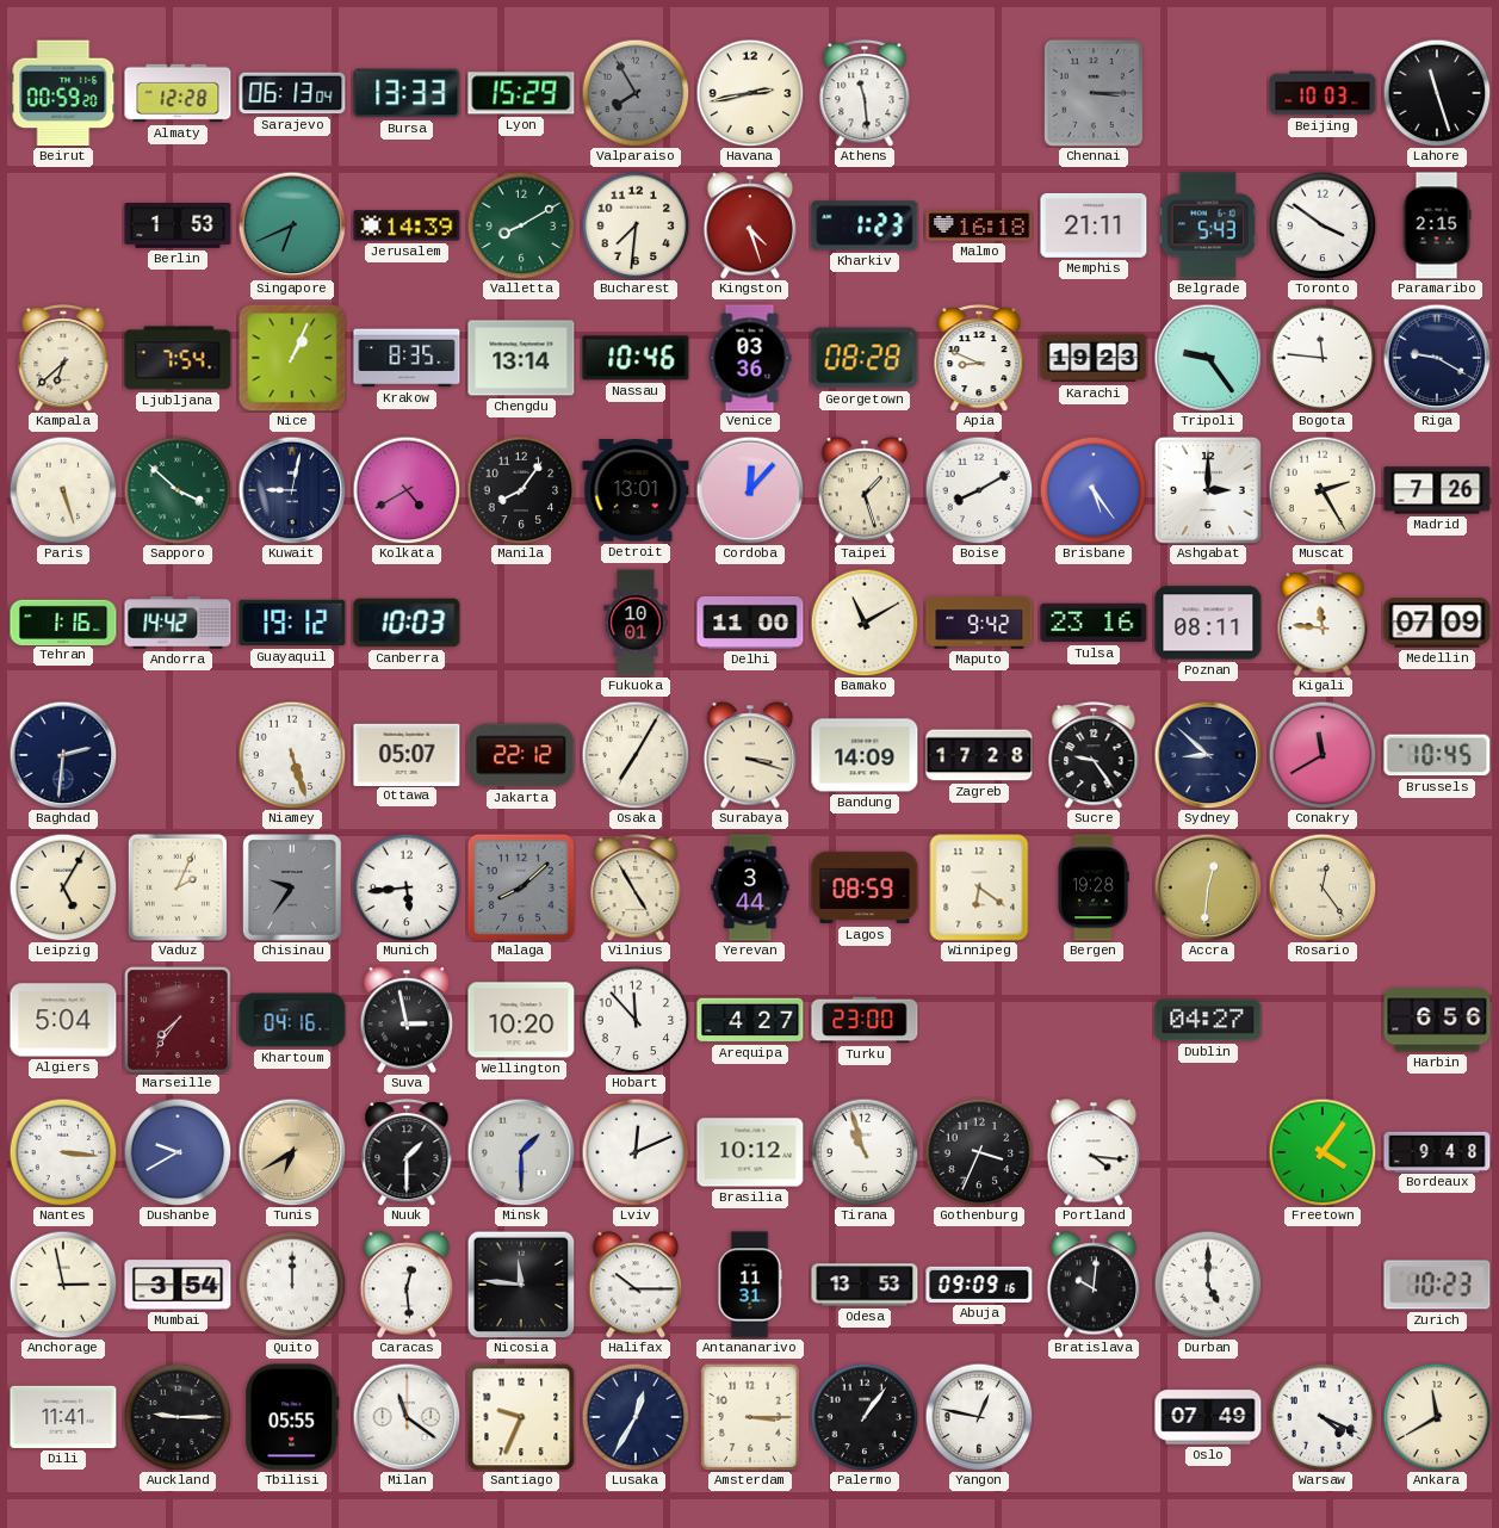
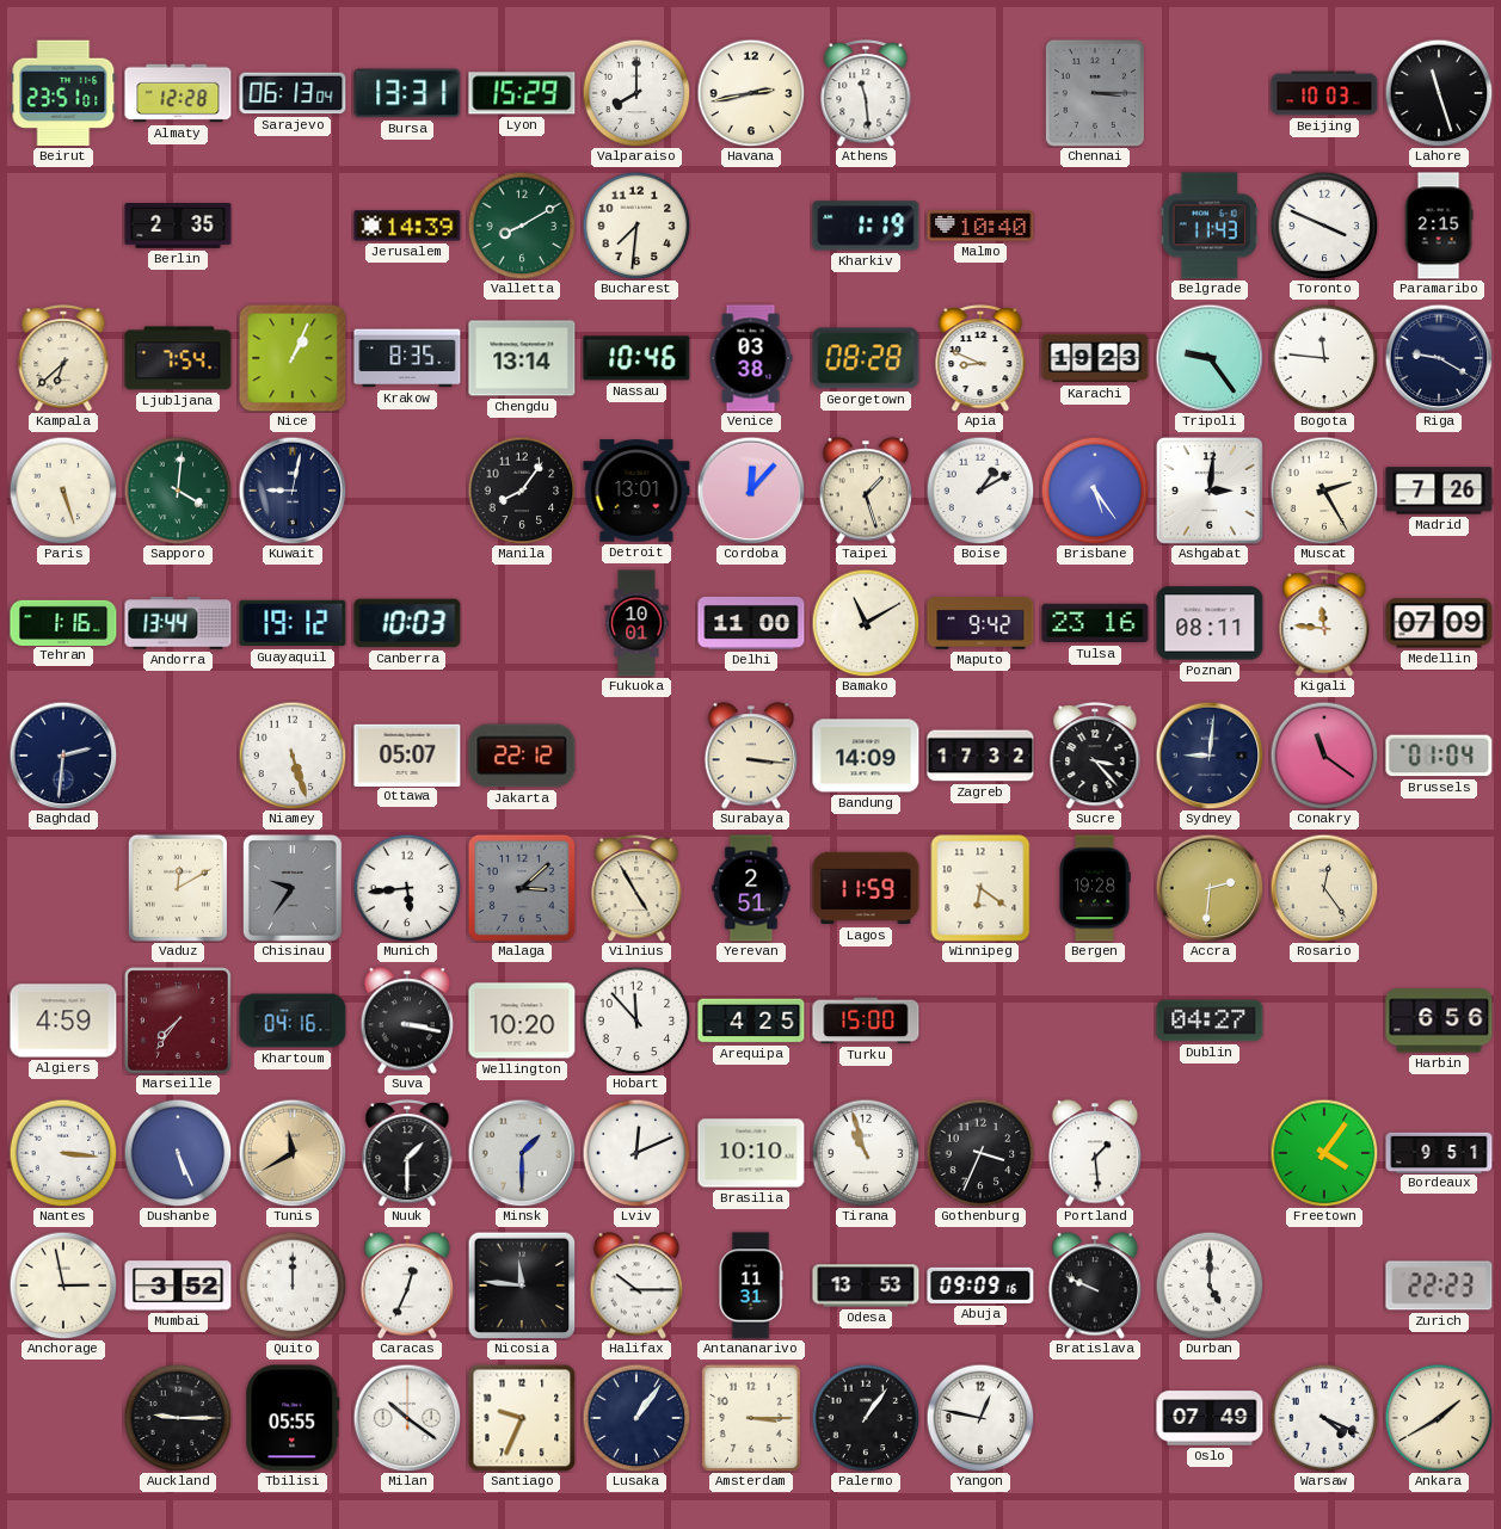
Beirut: 00:59 -> 23:51 (63, 93)
Bursa: 13:33 -> 13:31 (407, 93)
Valparaiso: 7:55 -> 8:00 (636, 93)
Valparaiso dial: grey -> white (636, 93)
Berlin: 1:53 -> 2:35 (178, 227)
Singapore: 6:41 -> none (292, 225)
Kingston: 4:27 -> none (750, 225)
Kharkiv: 1:23 -> 1:19 (866, 226)
Malmo: 16:18 -> 10:40 (980, 226)
Memphis: 21:11 -> none (1094, 225)
Belgrade: 5:43 -> 11:43 (1208, 226)
Toronto: 3:51 -> 3:49 (1324, 226)
Venice: 03:36 -> 03:38 (751, 358)
Sapporo: 3:52 -> 4:01 (178, 491)
Kolkata: 4:40 -> none (407, 490)
Boise: 8:10 -> 1:10 (980, 491)
Ashgabat: 3:00 -> 3:01 (1210, 491)
Andorra: 14:42 -> 13:44 (178, 623)
Osaka: 7:05 -> none (636, 755)
Surabaya: 3:18 -> 3:16 (751, 756)
Zagreb: 17:28 -> 17:32 (980, 756)
Sucre: 9:24 -> 3:23 (1095, 756)
Sydney: 8:52 -> 9:01 (1210, 756)
Conakry: 11:40 -> 11:21 (1324, 756)
Brussels: 10:45 -> 01:04 (1439, 756)
Leipzig: 5:05 -> none (63, 887)
Vaduz: 2:04 -> 12:10 (178, 888)
Malaga: 8:08 -> 3:08 (522, 888)
Yerevan: 3:44 -> 2:51 (751, 888)
Lagos: 08:59 -> 11:59 (866, 888)
Accra: 12:31 -> 2:31 (1210, 888)
Algiers: 5:04 -> 4:59 (63, 1021)
Suva: 2:58 -> 3:17 (407, 1021)
Arequipa: 4:27 -> 4:25 (751, 1021)
Turku: 23:00 -> 15:00 (866, 1021)
Dushanbe: 9:40 -> 5:26 (178, 1153)
Tunis: 6:40 -> 11:40 (293, 1153)
Brasilia: 10:12 -> 10:10 (751, 1153)
Portland: 4:16 -> 1:29 (1095, 1153)
Bordeaux: 9:48 -> 9:51 (1439, 1152)
Mumbai: 3:54 -> 3:52 (178, 1286)
Caracas: 12:29 -> 12:34 (407, 1286)
Bratislava: 10:01 -> 9:49 (1095, 1286)
Zurich: 10:23 -> 22:23 (1439, 1286)
Dili: 11:41 -> none (63, 1417)
Milan: 11:21 -> 10:21 (407, 1418)
Lusaka: 12:35 -> 1:06 (636, 1418)
Ankara: 11:40 -> 1:40 (1439, 1418)
